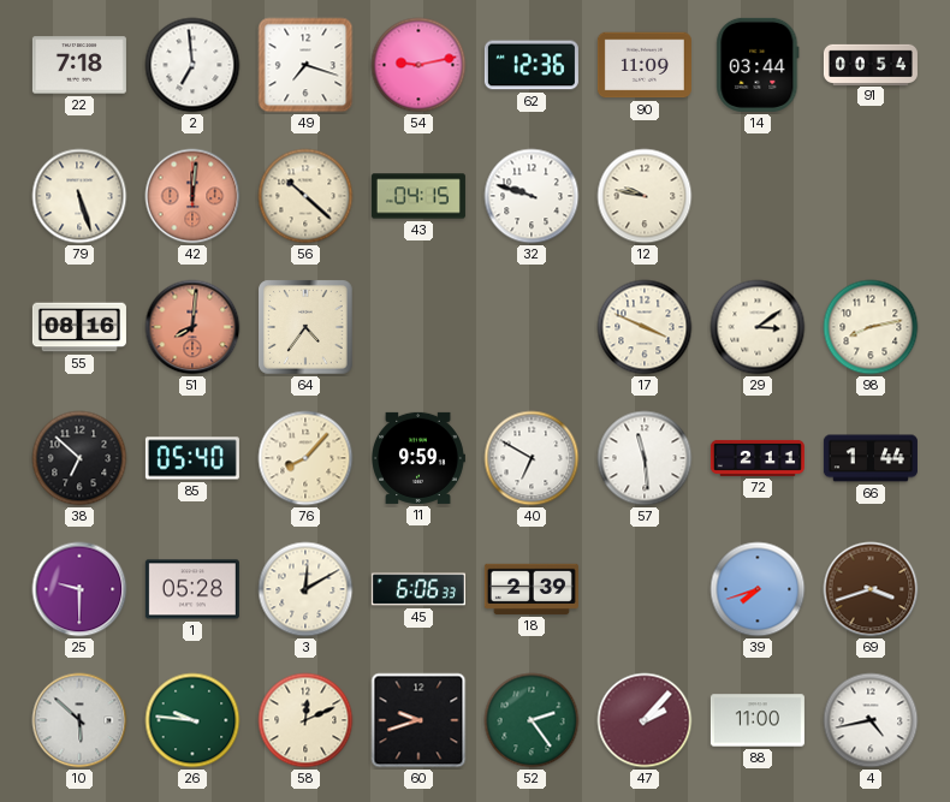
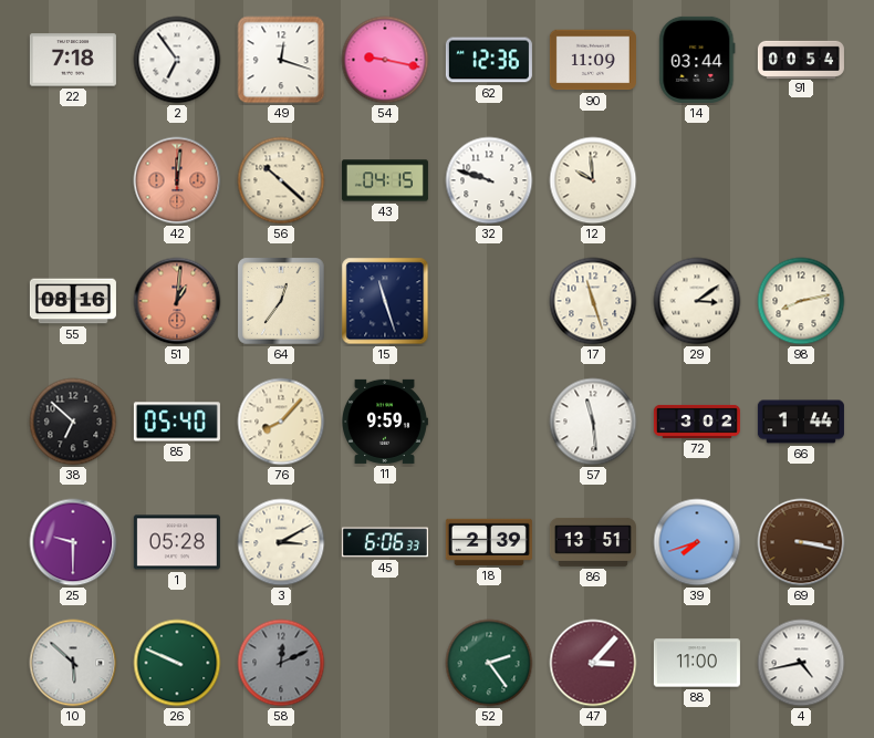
2: 6:59 -> 6:54 (177, 60)
49: 7:18 -> 12:18 (281, 60)
54: 9:13 -> 9:17 (385, 60)
79: 5:27 -> none (79, 196)
12: 9:47 -> 9:59 (593, 180)
51: 8:01 -> 1:01 (177, 301)
64: 4:36 -> 12:36 (281, 301)
15: none -> 11:27 (385, 301)
17: 3:49 -> 11:27 (593, 301)
40: 6:50 -> none (532, 458)
72: 2:11 -> 3:02 (697, 422)
3: 12:10 -> 3:10 (281, 542)
86: none -> 13:51 (593, 542)
69: 3:42 -> 3:17 (801, 542)
26: 9:46 -> 9:49 (177, 663)
58 dial: cream -> grey (281, 663)
60: 9:42 -> none (418, 720)
47: 2:07 -> 3:07 (593, 663)
